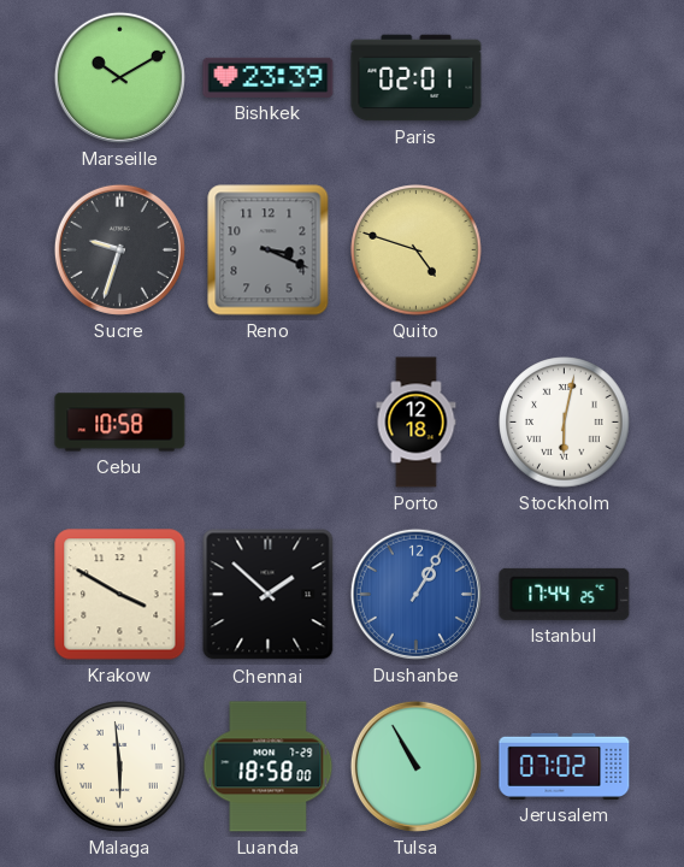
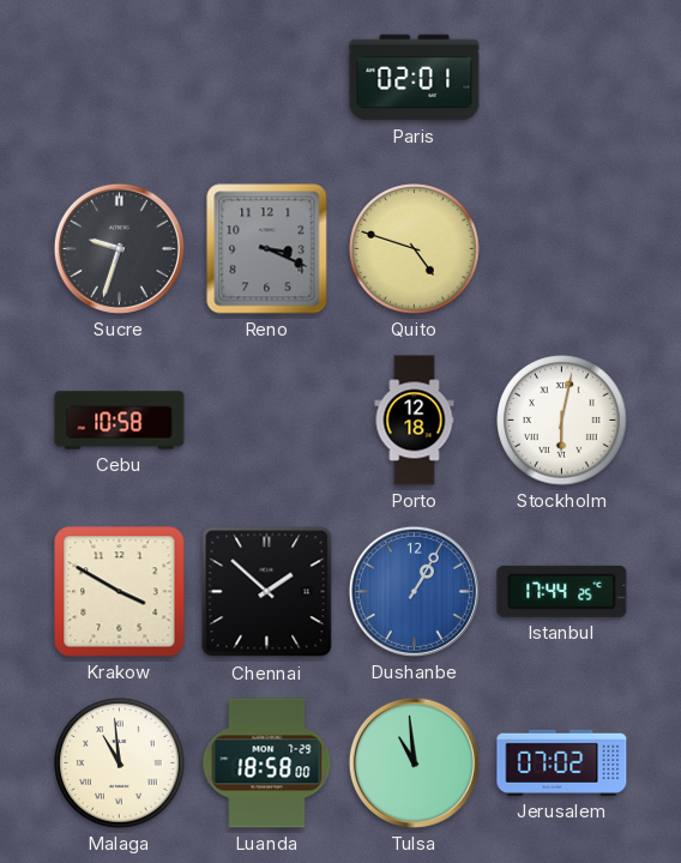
Marseille: 10:10 -> none (119, 77)
Bishkek: 23:39 -> none (269, 77)
Malaga: 5:59 -> 10:59 (120, 764)
Tulsa: 10:55 -> 10:59 (414, 762)
